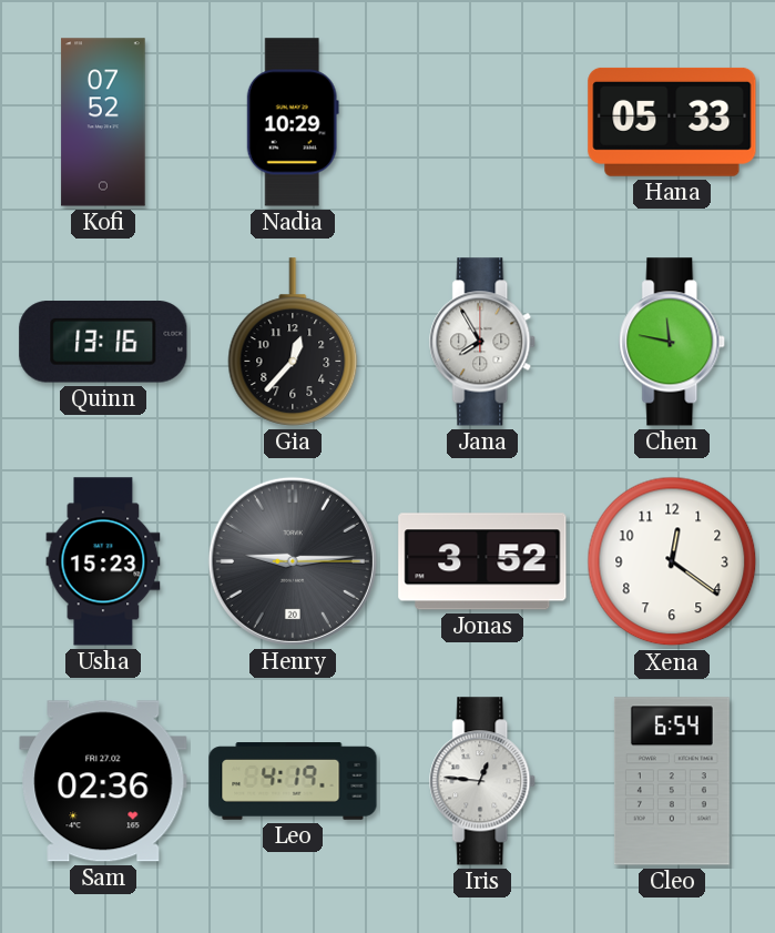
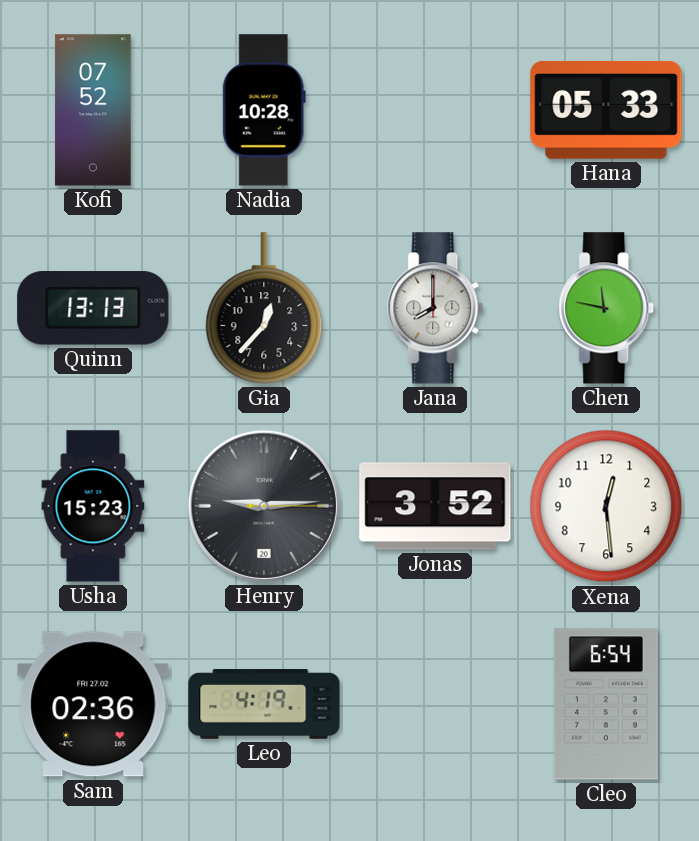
Nadia: 10:29 -> 10:28 (264, 110)
Quinn: 13:16 -> 13:13 (93, 308)
Jana: 7:55 -> 8:00 (436, 308)
Xena: 12:21 -> 12:29 (606, 506)
Iris: 12:46 -> none (483, 781)
